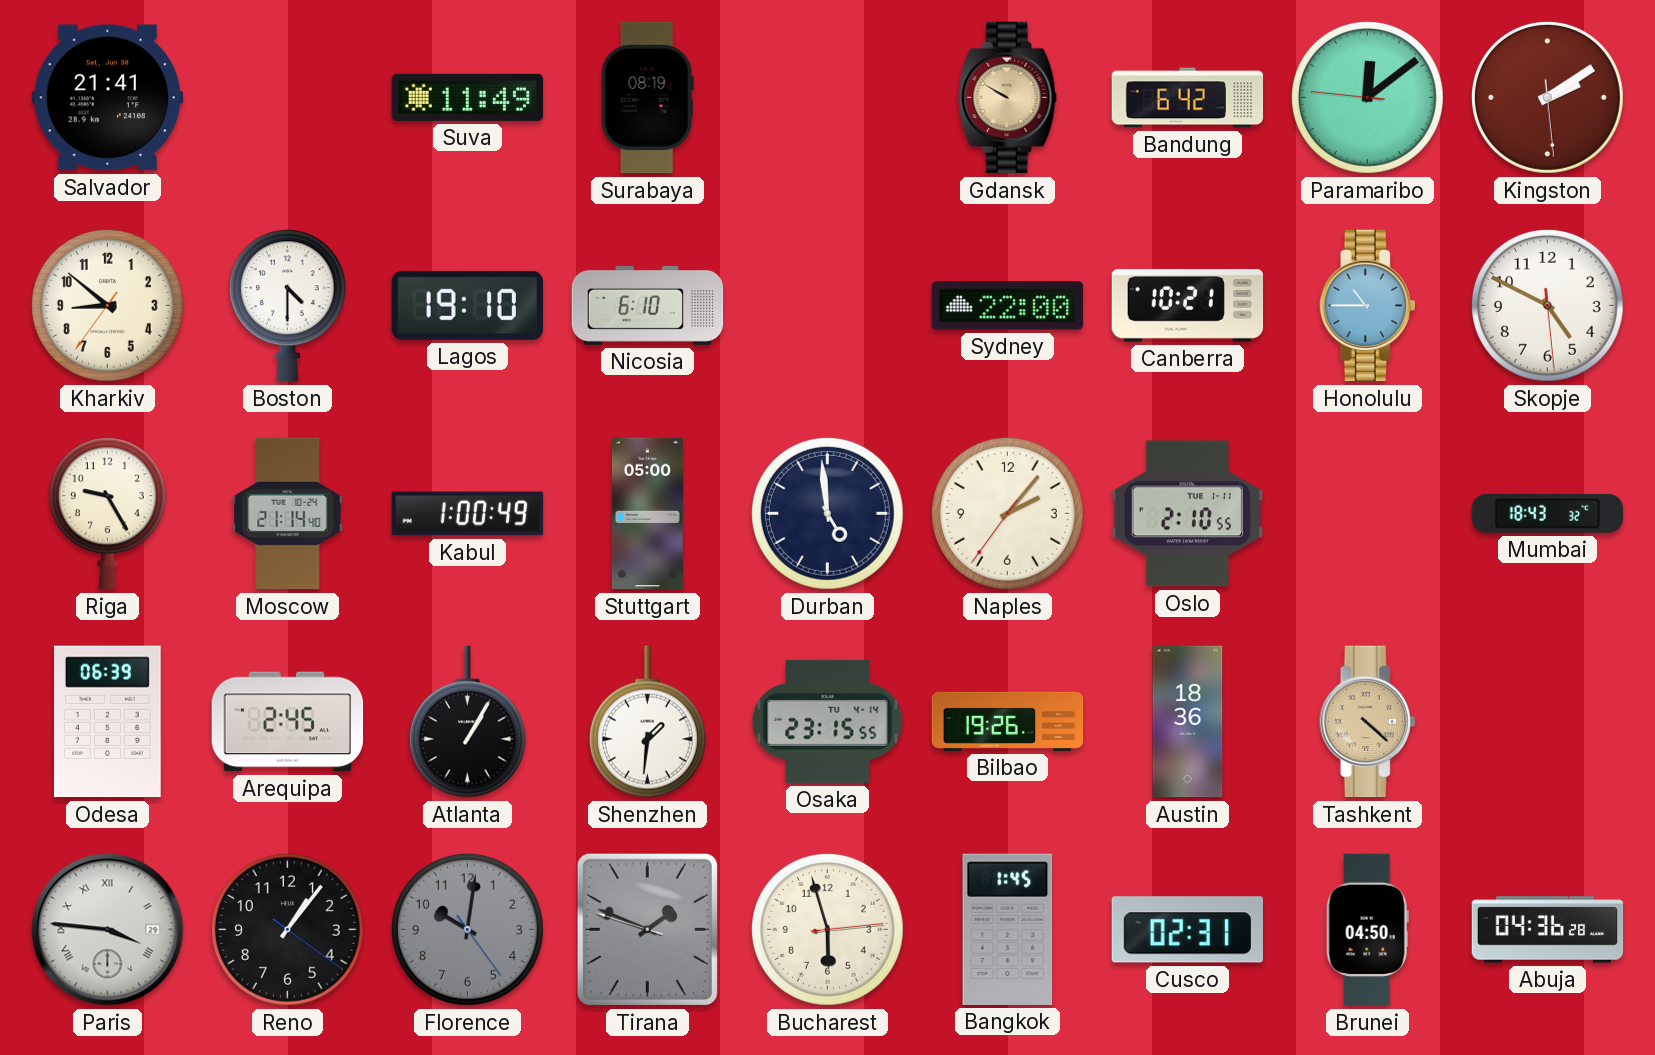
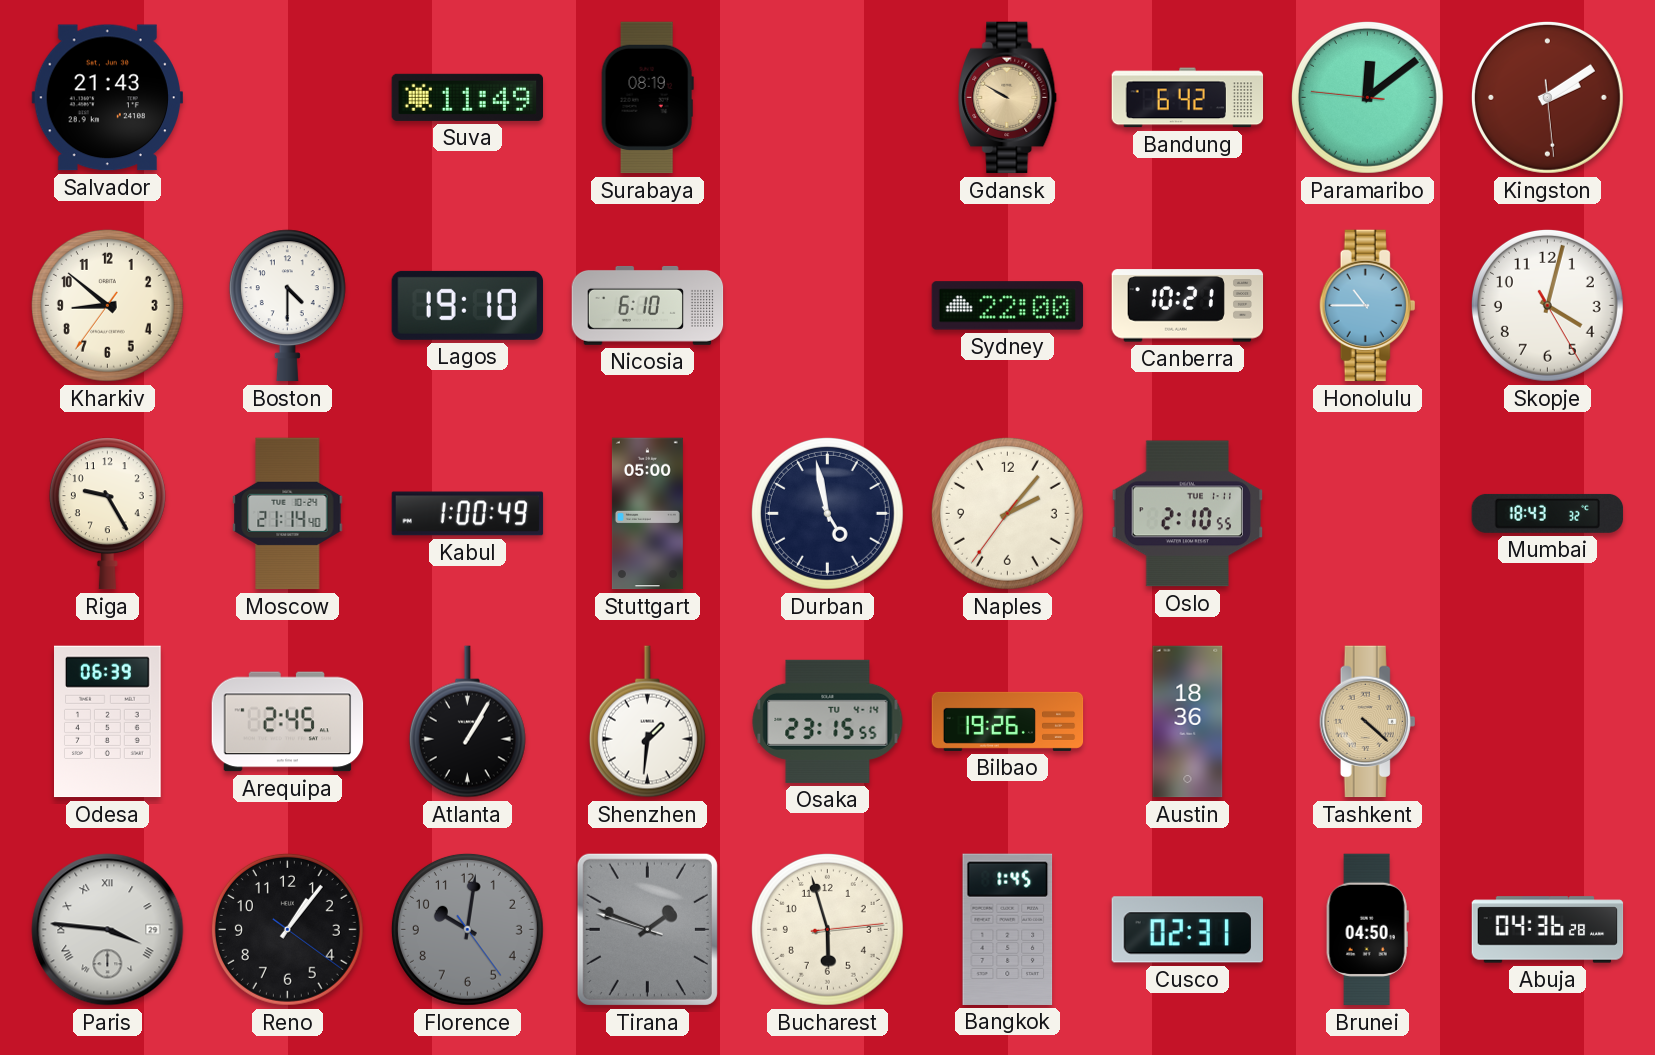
Salvador: 21:41 -> 21:43 (107, 98)
Skopje: 4:49 -> 4:02 (1547, 305)
Durban: 4:59 -> 4:58 (827, 513)
